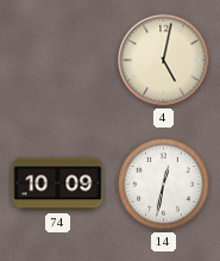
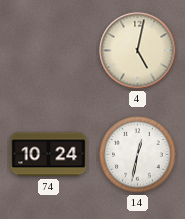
74: 10:09 -> 10:24 (49, 155)
